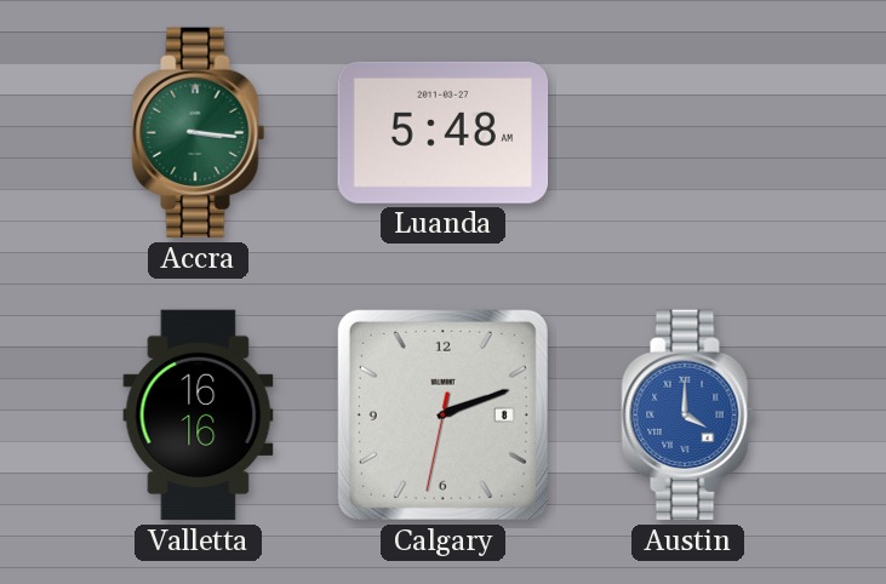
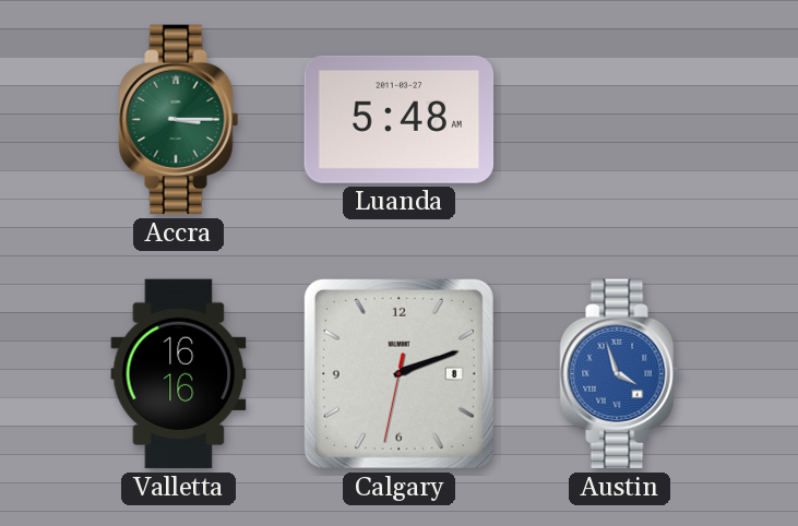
Accra: 3:16 -> 3:15 (179, 120)
Austin: 4:00 -> 3:57 (620, 374)
